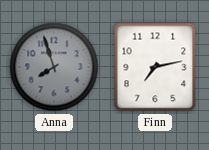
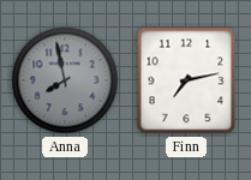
Anna: 7:57 -> 7:58 (65, 80)
